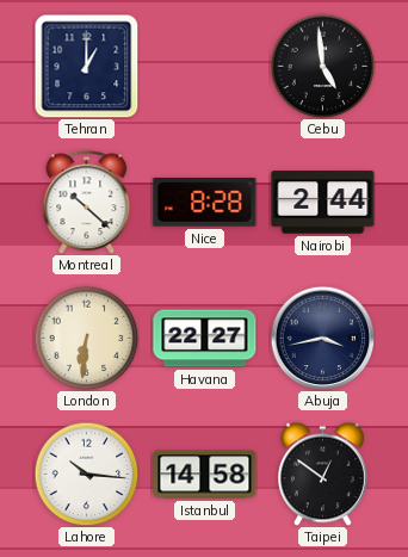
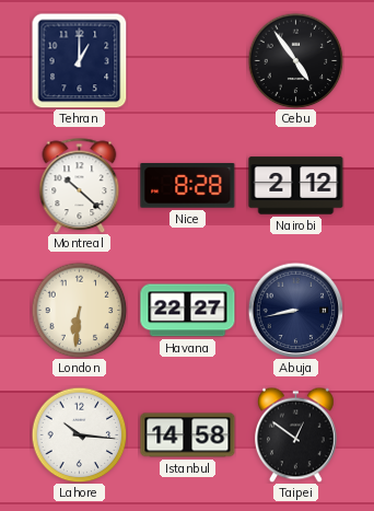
Cebu: 4:59 -> 4:54 (295, 60)
Nairobi: 2:44 -> 2:12 (296, 186)
Abuja: 3:43 -> 8:43 (295, 310)
